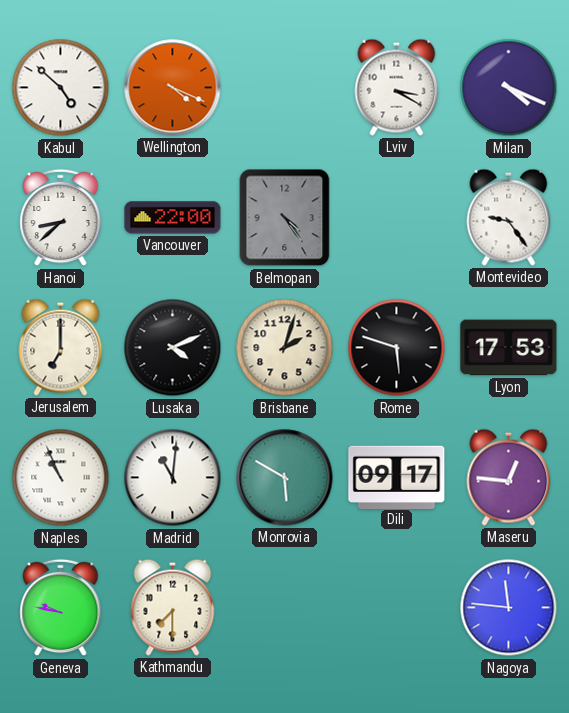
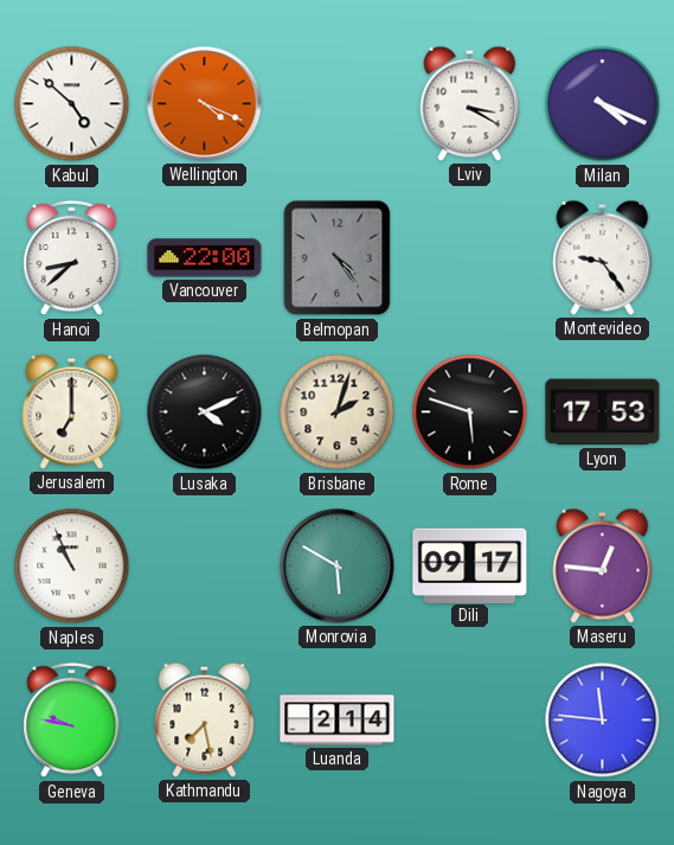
Madrid: 11:01 -> none (173, 478)
Kathmandu: 7:30 -> 7:28 (205, 719)
Luanda: none -> 2:14 (338, 721)
